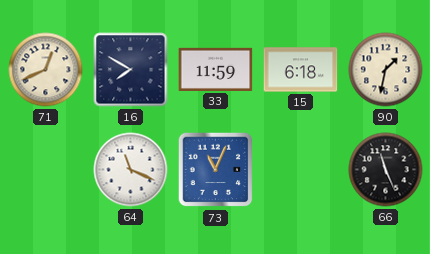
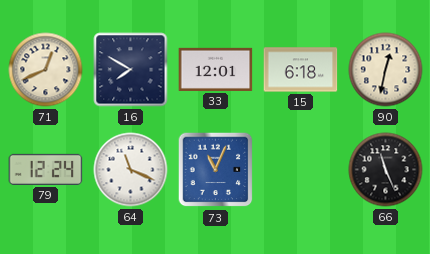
33: 11:59 -> 12:01 (216, 69)
90: 1:32 -> 12:32 (386, 70)
79: none -> 12:24 (46, 169)
